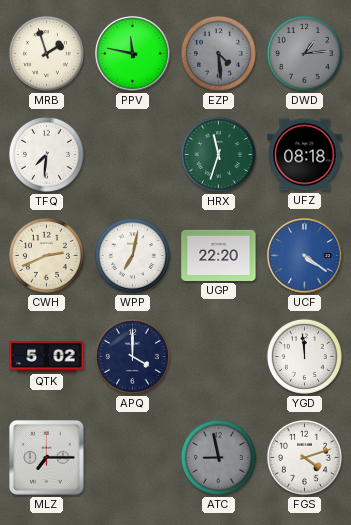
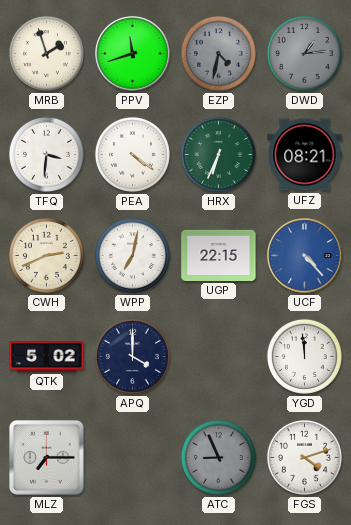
PPV: 11:47 -> 11:42 (133, 54)
EZP: 4:29 -> 4:32 (218, 53)
TFQ: 7:31 -> 3:31 (46, 154)
PEA: none -> 4:21 (132, 154)
HRX: 11:33 -> 6:34 (218, 154)
UFZ: 08:18 -> 08:21 (305, 155)
UGP: 22:20 -> 22:15 (219, 255)
UCF: 4:21 -> 4:23 (305, 256)
ATC: 8:58 -> 8:56 (218, 457)
